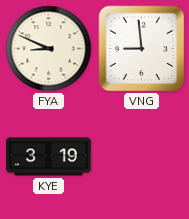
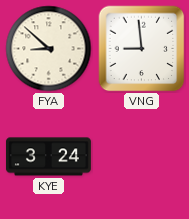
FYA: 8:49 -> 8:52 (49, 49)
KYE: 3:19 -> 3:24 (48, 157)
